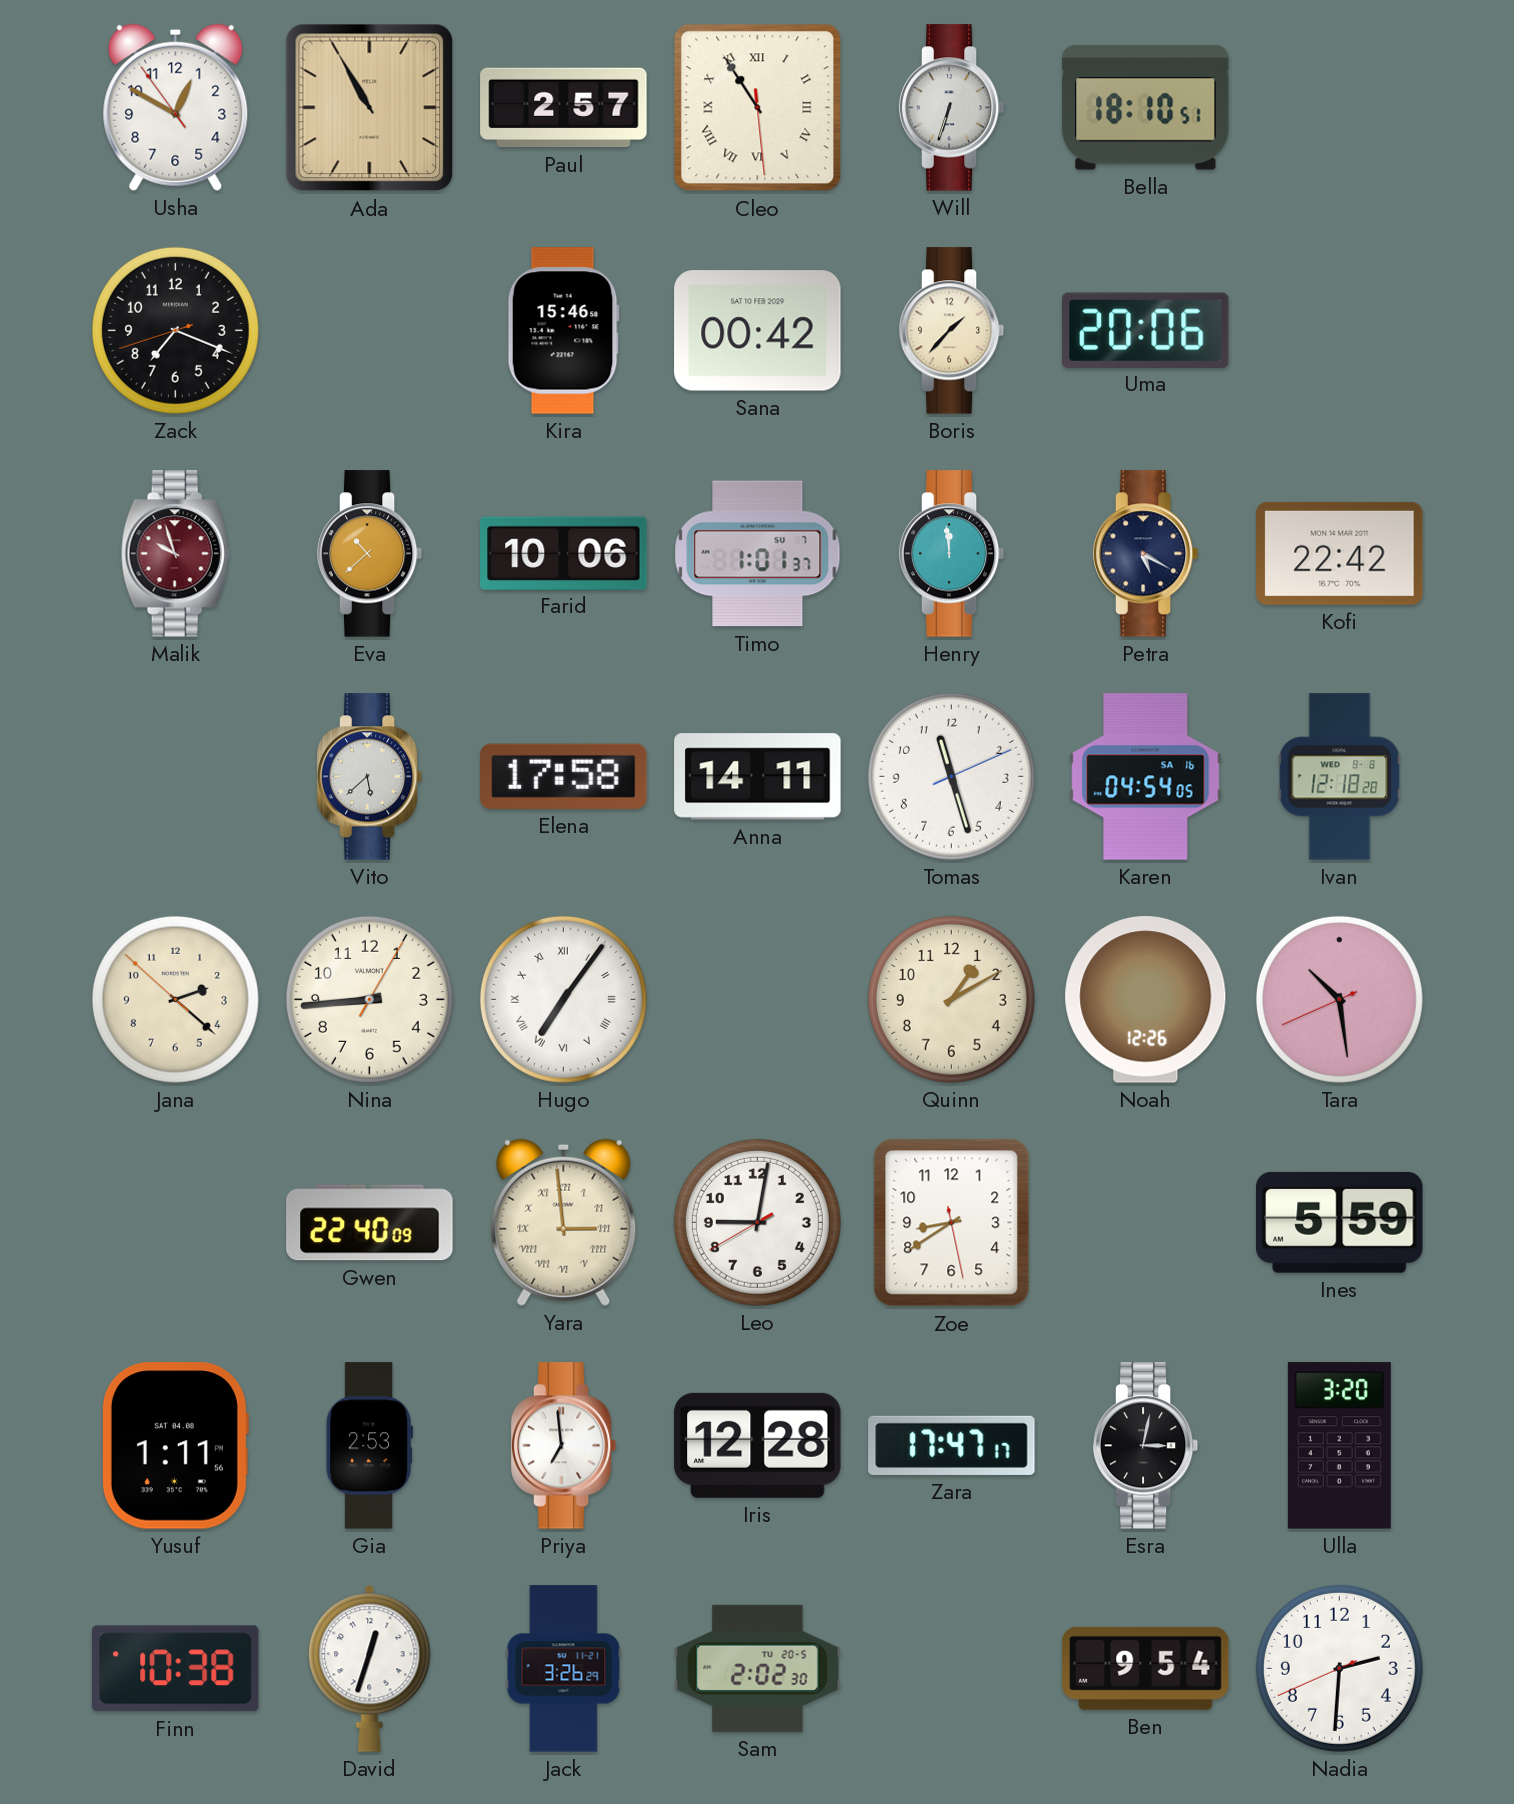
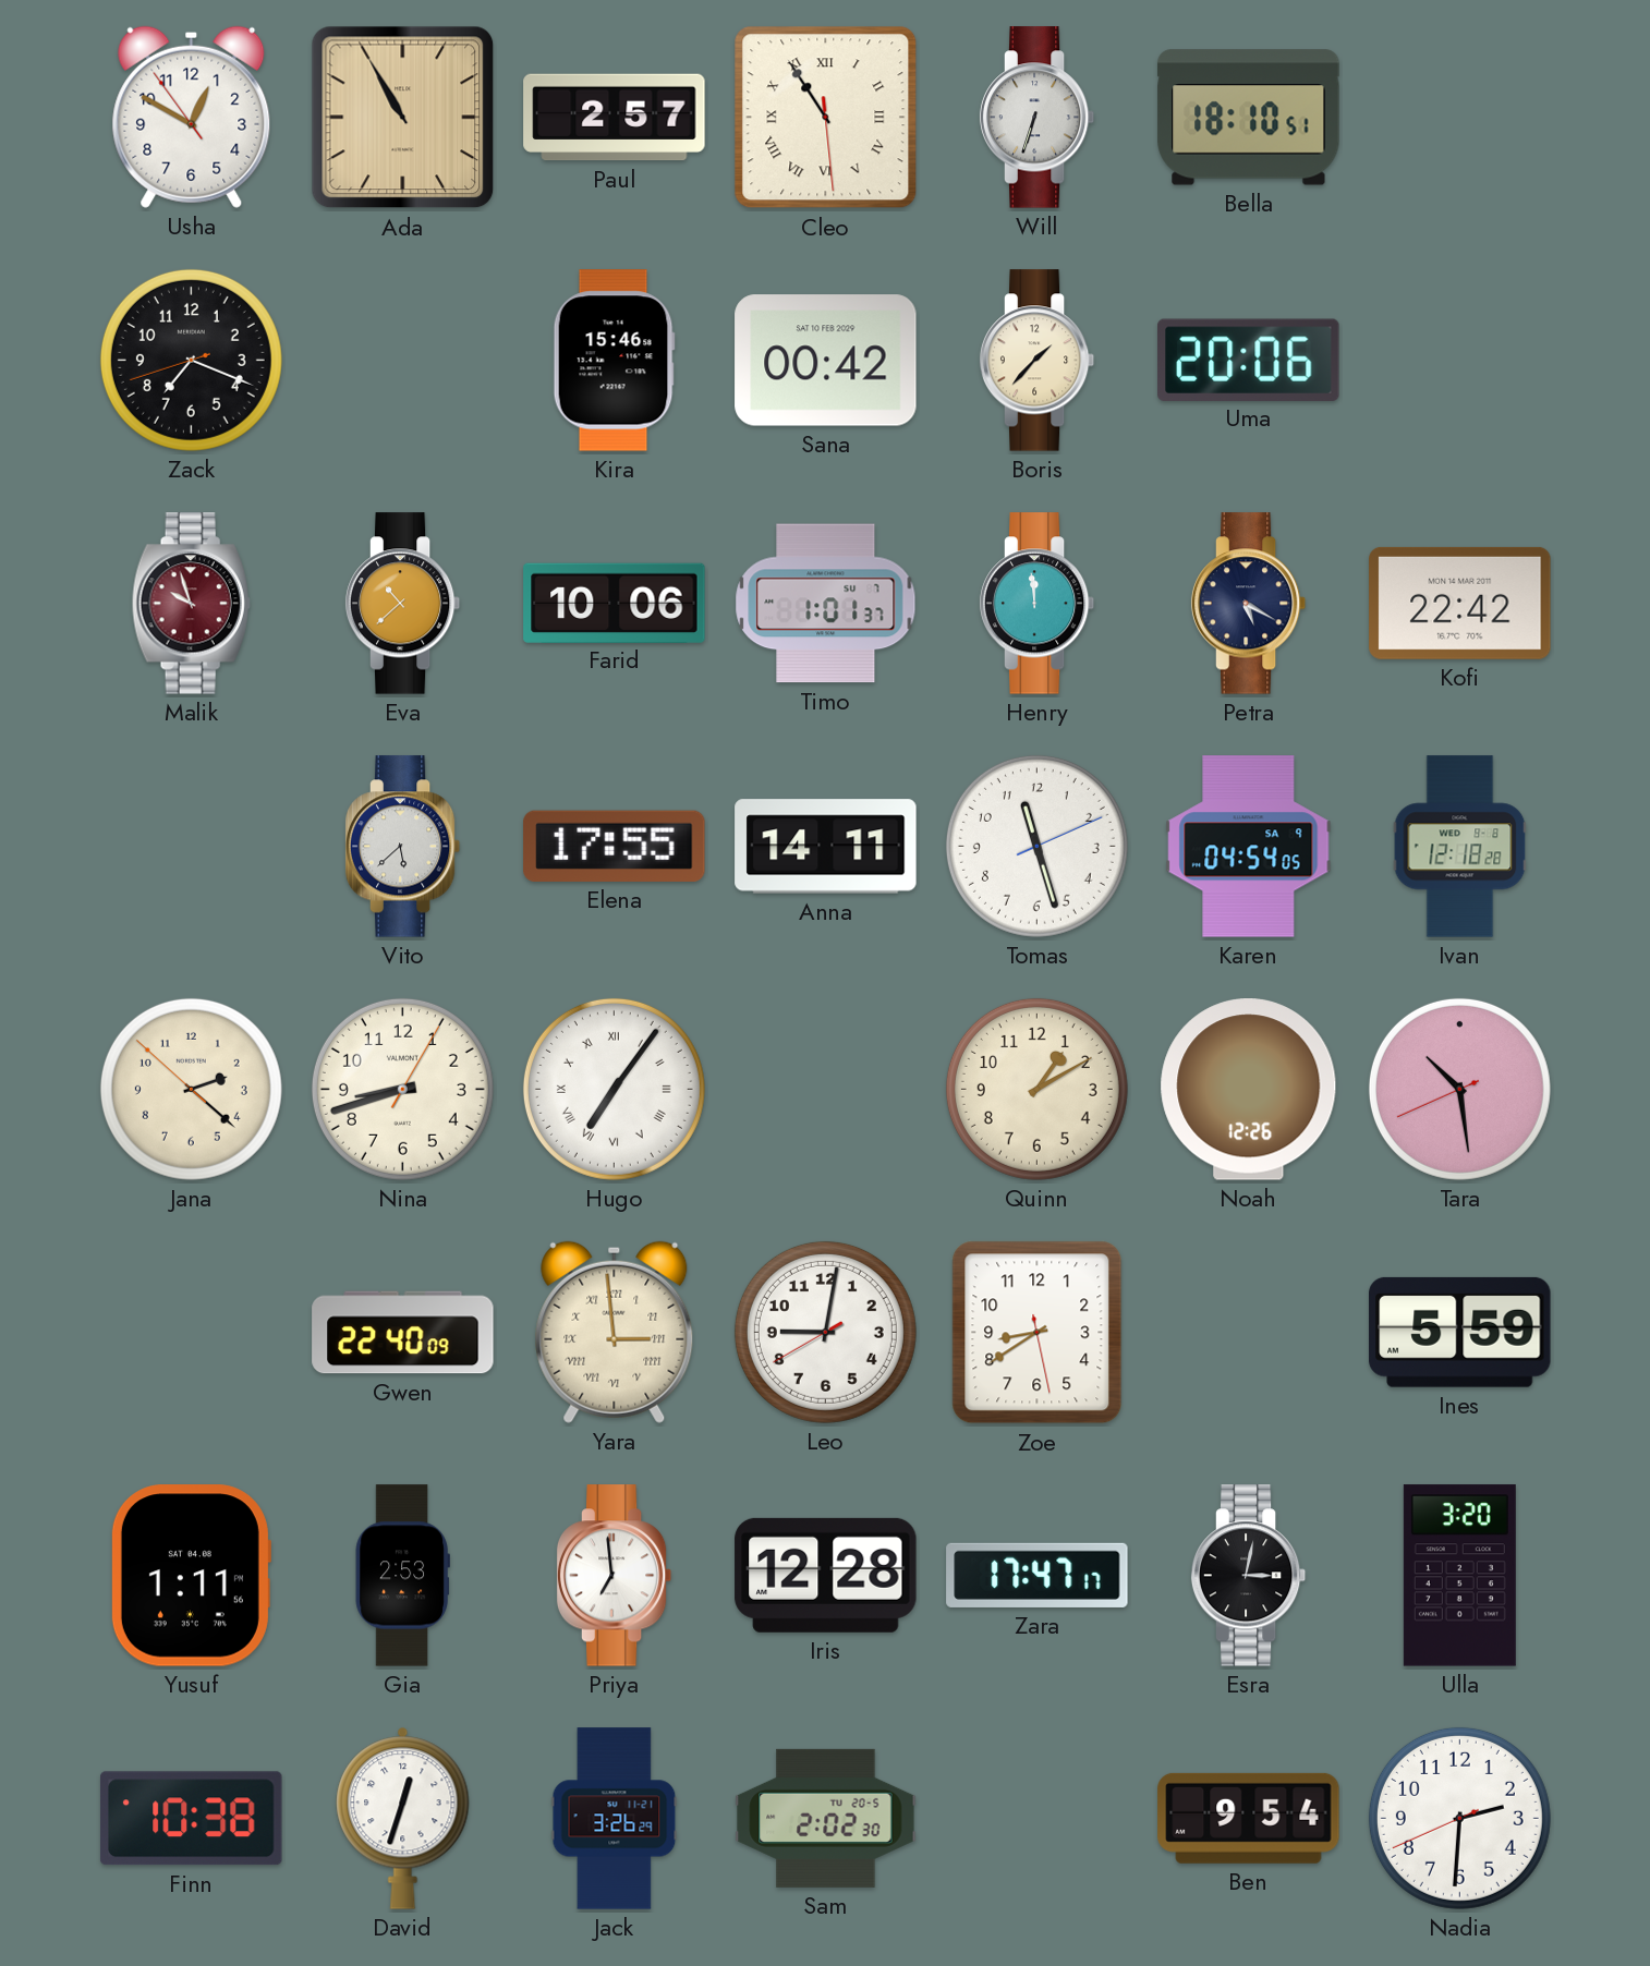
Elena: 17:58 -> 17:55 (615, 846)
Karen date: SA 16 -> SA 9 (1249, 847)
Nina: 8:44 -> 8:42 (402, 1089)
